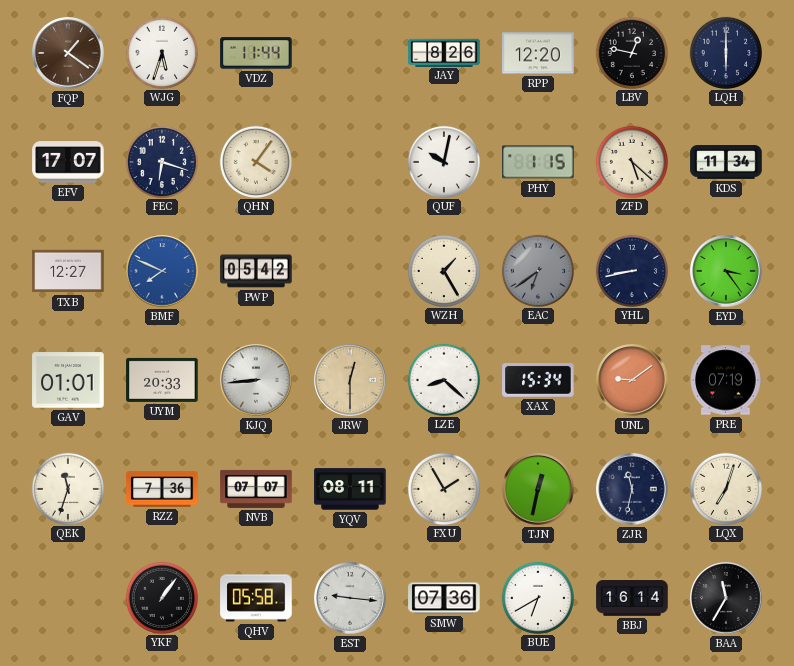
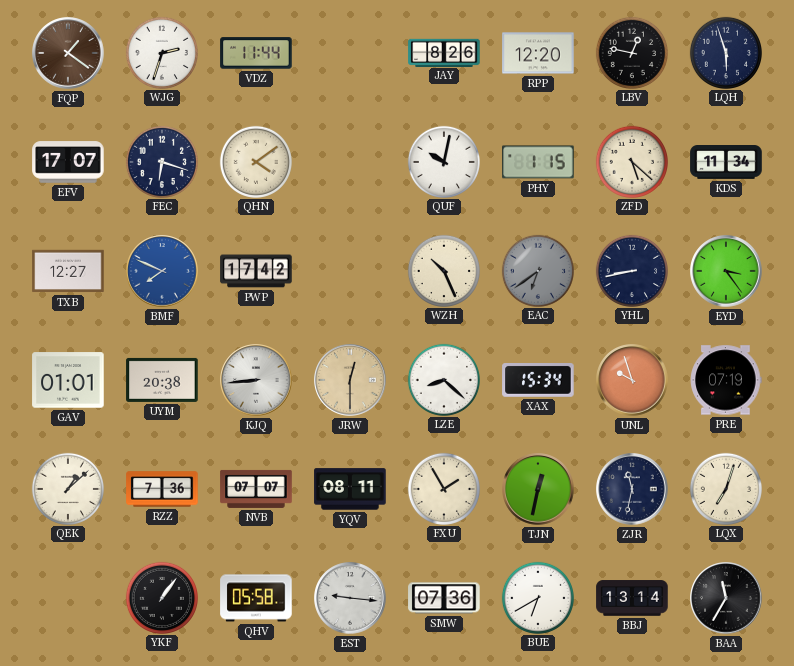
WJG: 5:33 -> 2:33 (161, 52)
LQH: 6:00 -> 5:57 (725, 52)
QHN: 4:06 -> 4:09 (255, 161)
PWP: 05:42 -> 17:42 (256, 271)
WZH: 1:25 -> 10:26 (443, 270)
UYM: 20:33 -> 20:38 (162, 380)
UNL: 9:09 -> 9:57 (632, 380)
QEK: 11:33 -> 1:08 (67, 488)
BBJ: 16:14 -> 13:14 (632, 598)
